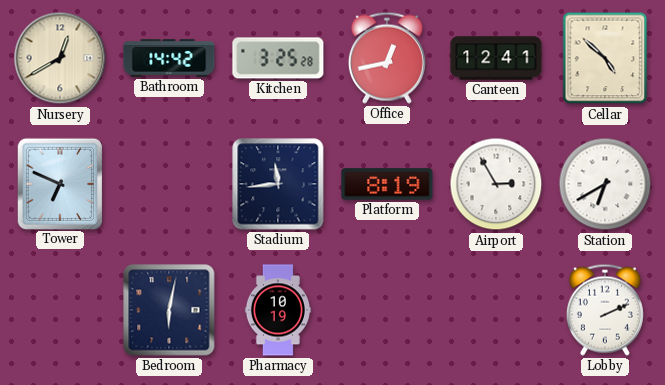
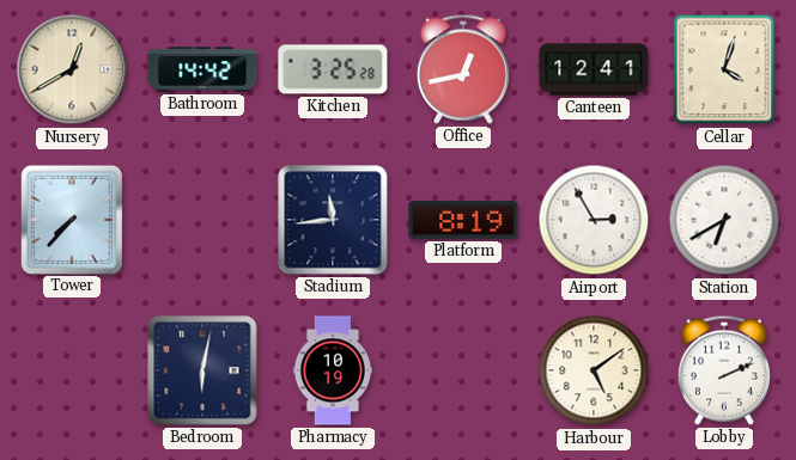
Cellar: 4:52 -> 4:03 (724, 69)
Tower: 6:49 -> 7:37 (72, 219)
Harbour: none -> 5:09 (594, 370)
